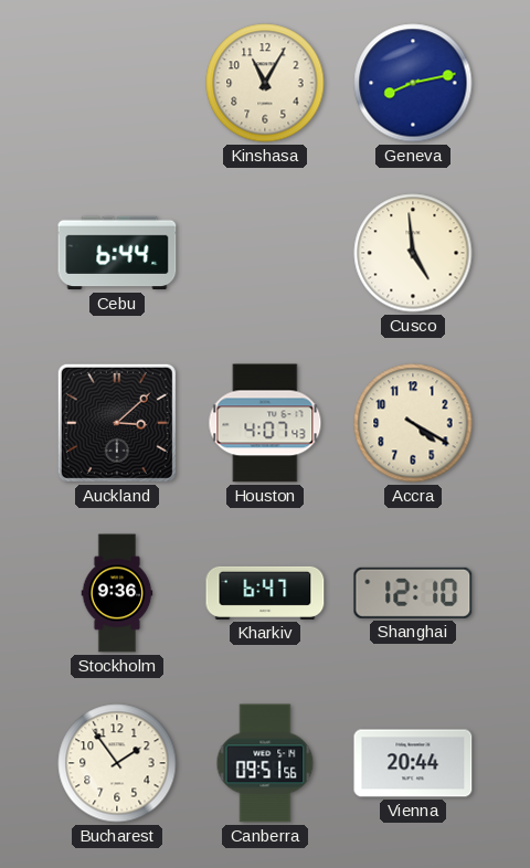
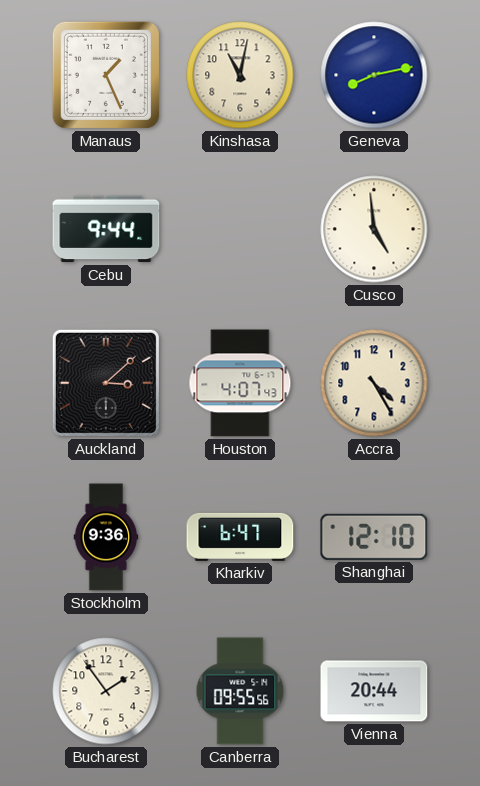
Manaus: none -> 1:26 (106, 75)
Kinshasa: 11:05 -> 11:02 (240, 75)
Cebu: 6:44 -> 9:44 (106, 229)
Accra: 4:20 -> 4:25 (374, 383)
Canberra: 09:51 -> 09:55 (240, 691)
